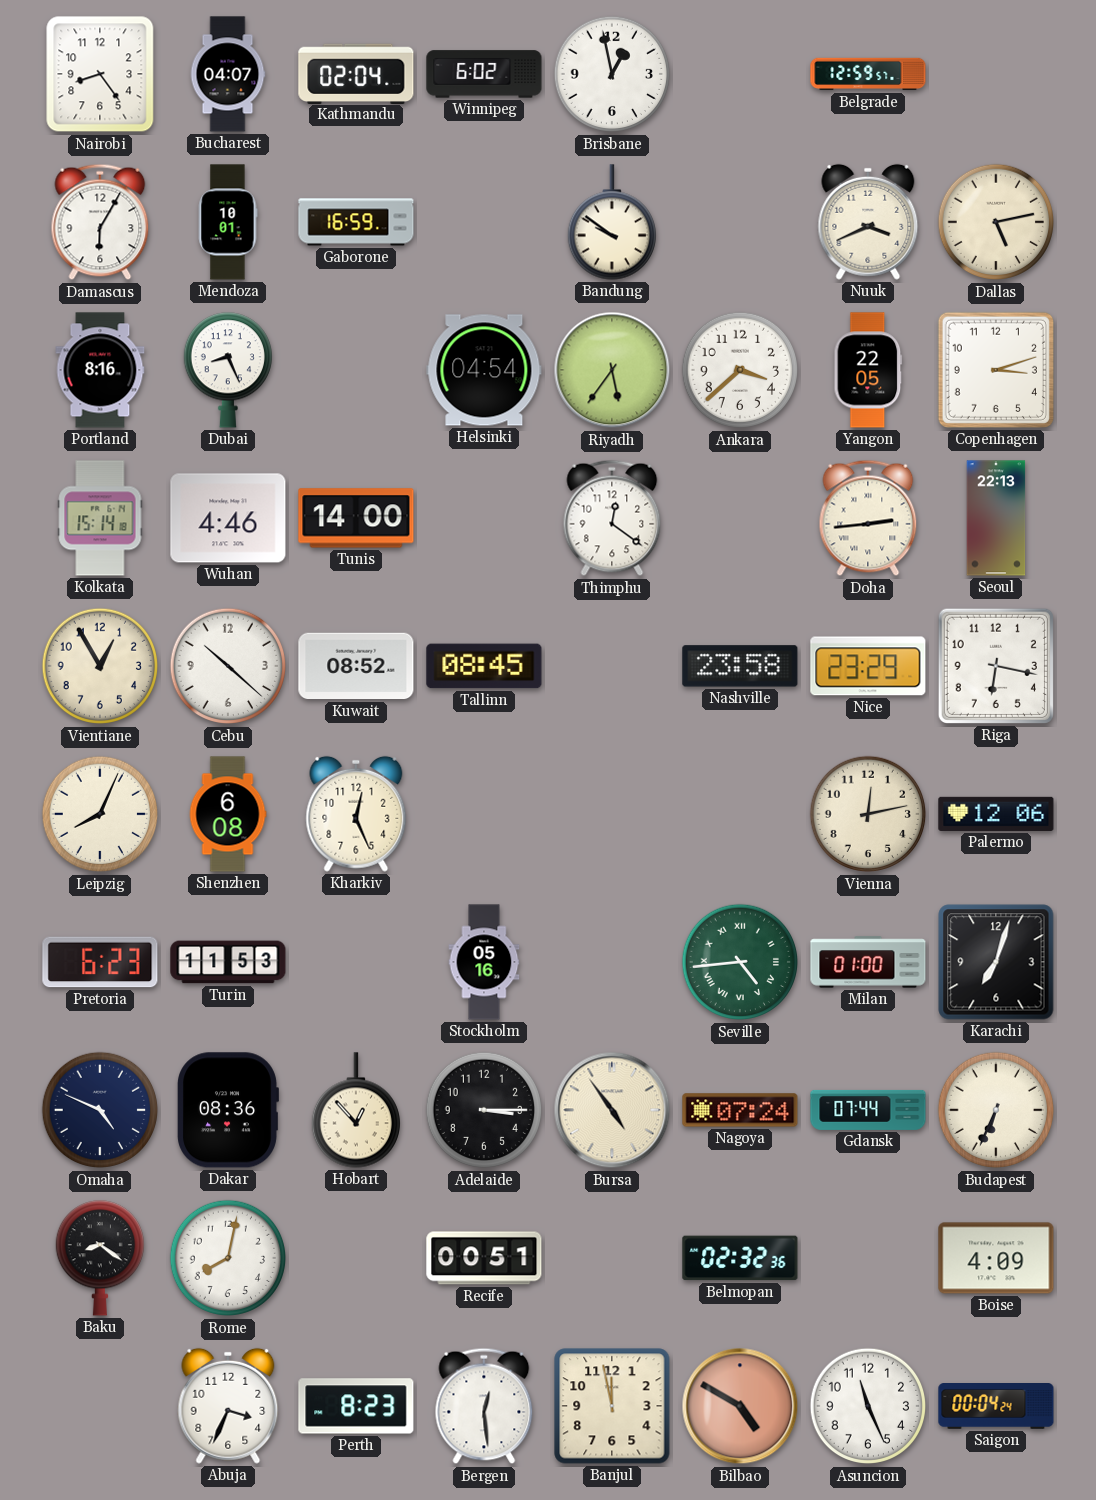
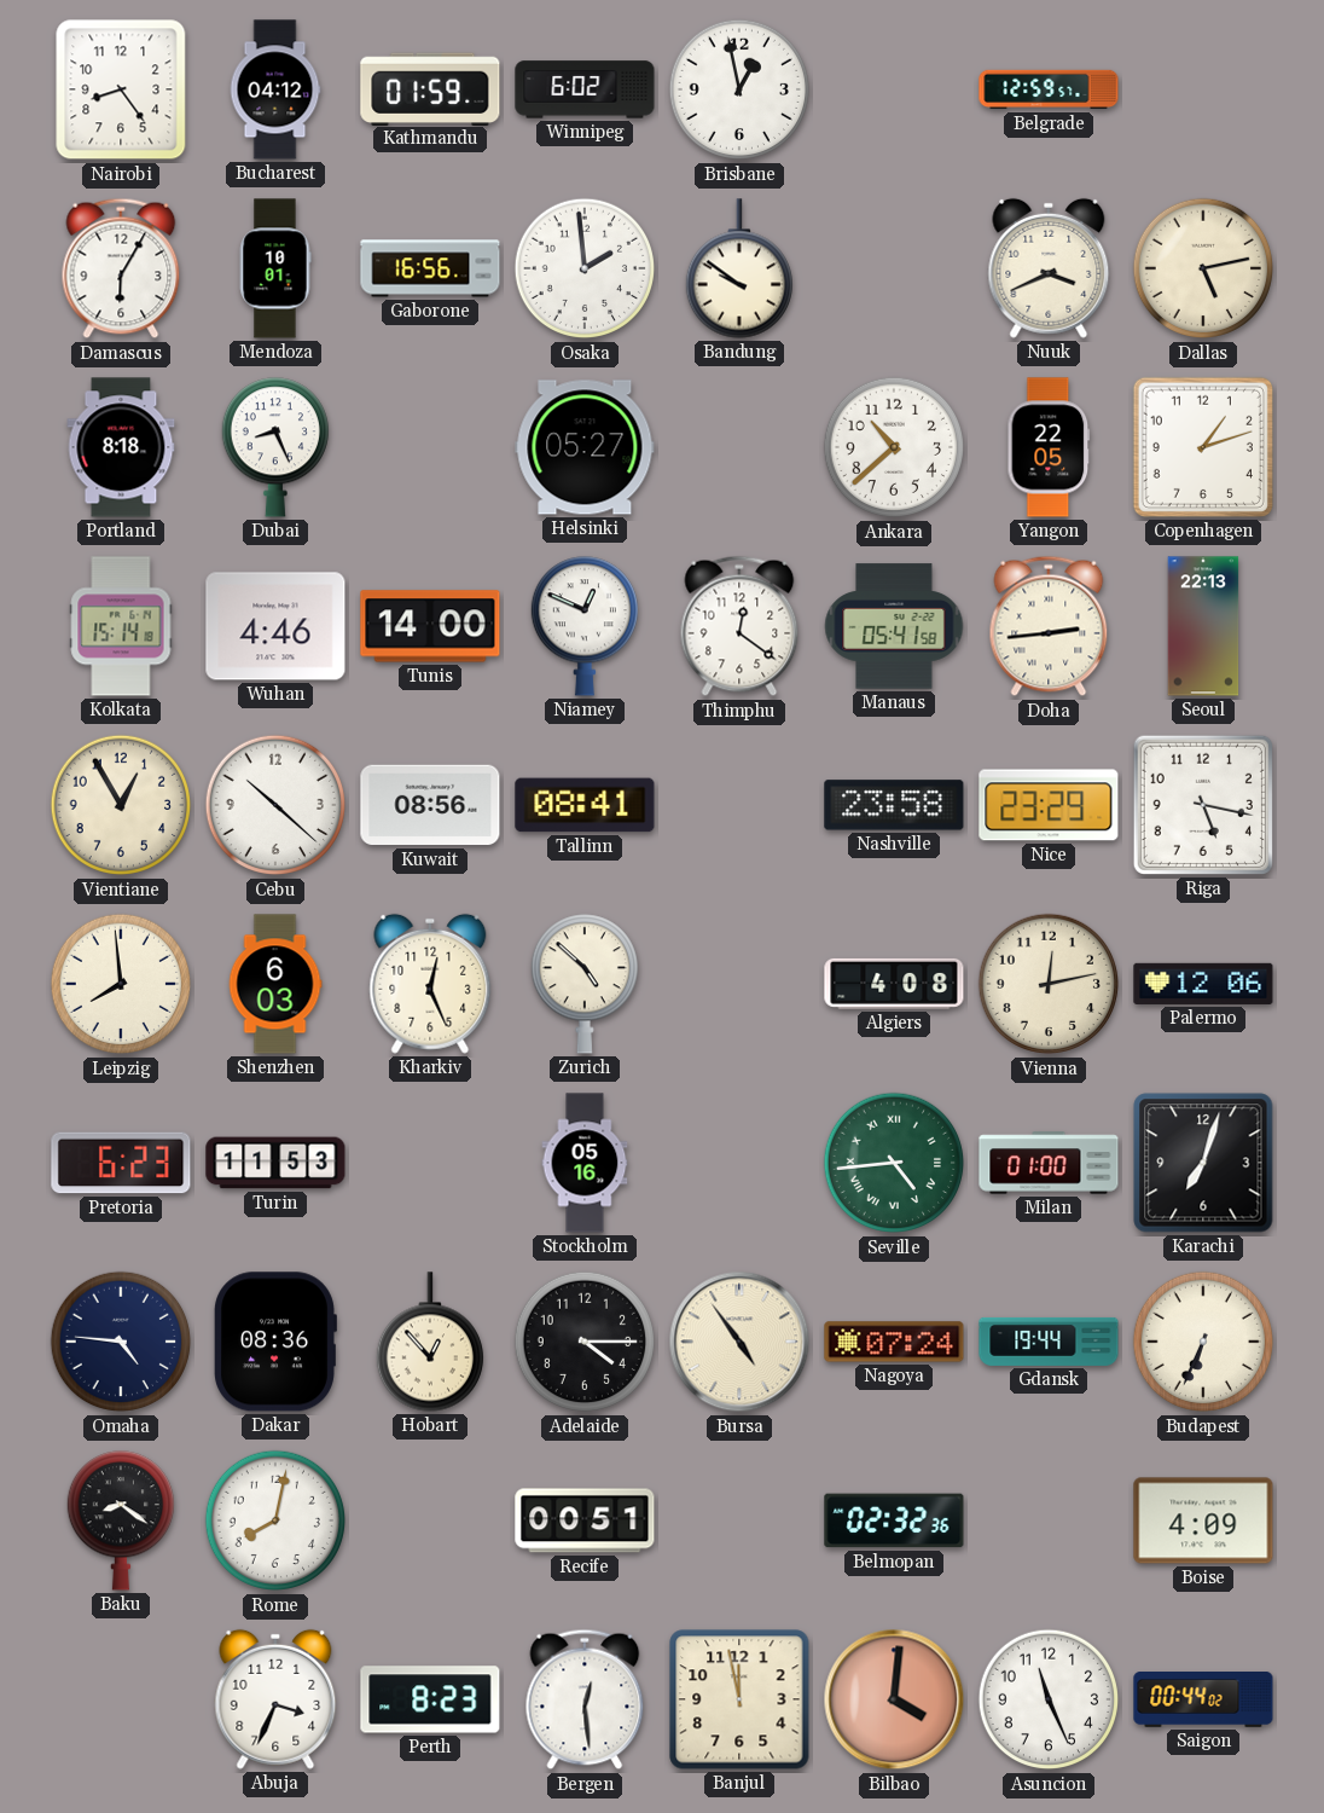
Bucharest: 04:07 -> 04:12 (275, 89)
Kathmandu: 02:04 -> 01:59 (430, 88)
Gaborone: 16:59 -> 16:56 (430, 268)
Osaka: none -> 1:59 (585, 268)
Portland: 8:16 -> 8:18 (121, 447)
Helsinki: 04:54 -> 05:27 (585, 447)
Riyadh: 5:36 -> none (612, 370)
Ankara: 3:38 -> 10:38 (894, 447)
Copenhagen: 3:12 -> 1:12 (1203, 447)
Niamey: none -> 12:49 (583, 626)
Manaus: none -> 05:41 (894, 626)
Kuwait: 08:52 -> 08:56 (430, 805)
Tallinn: 08:45 -> 08:41 (585, 805)
Riga: 6:17 -> 5:17 (1203, 805)
Leipzig: 8:04 -> 7:59 (121, 984)
Shenzhen: 6:08 -> 6:03 (275, 984)
Zurich: none -> 4:52 (583, 984)
Algiers: none -> 4:08 (894, 984)
Omaha: 4:49 -> 4:46 (121, 1342)
Adelaide: 3:15 -> 4:15 (585, 1342)
Gdansk: 07:44 -> 19:44 (1049, 1342)
Bilbao: 4:50 -> 4:01 (894, 1699)
Saigon: 00:04 -> 00:44 (1203, 1701)
